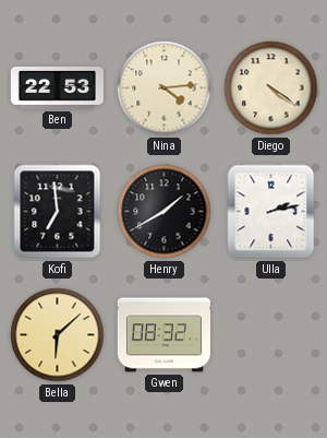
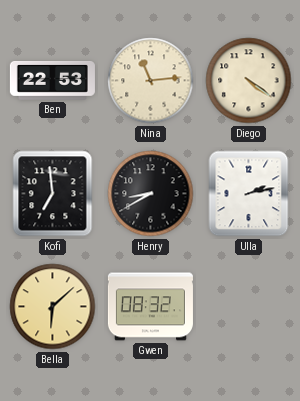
Nina: 4:14 -> 11:14 (151, 81)
Henry: 1:40 -> 8:40 (151, 194)
